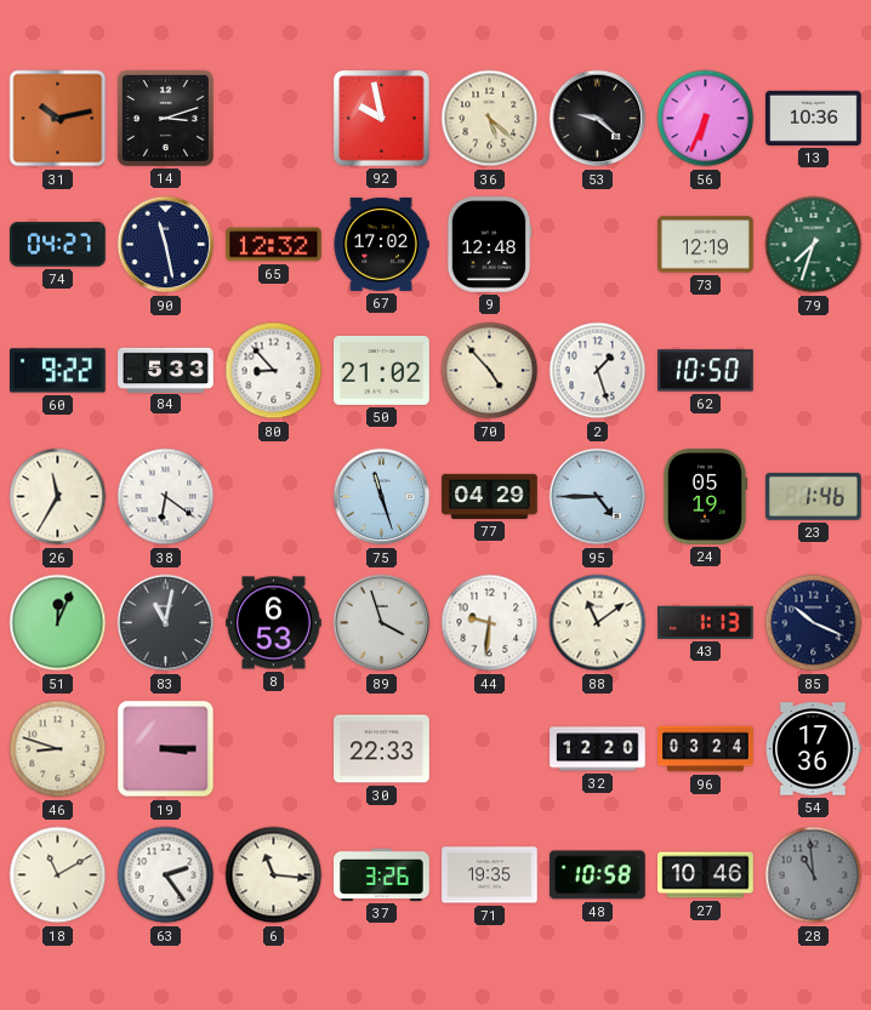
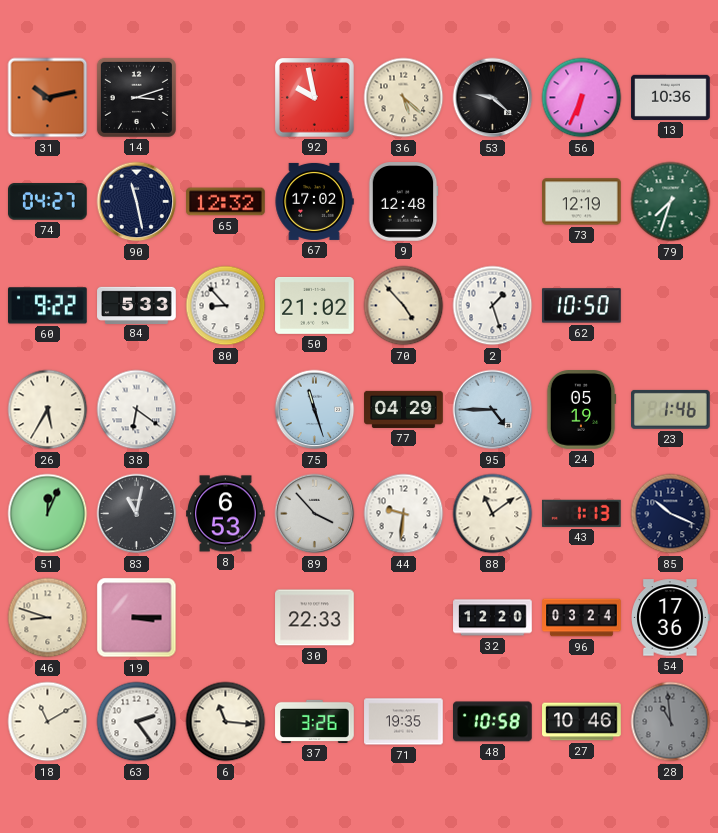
26: 11:35 -> 5:35 (48, 410)
89: 3:57 -> 3:53 (315, 514)
